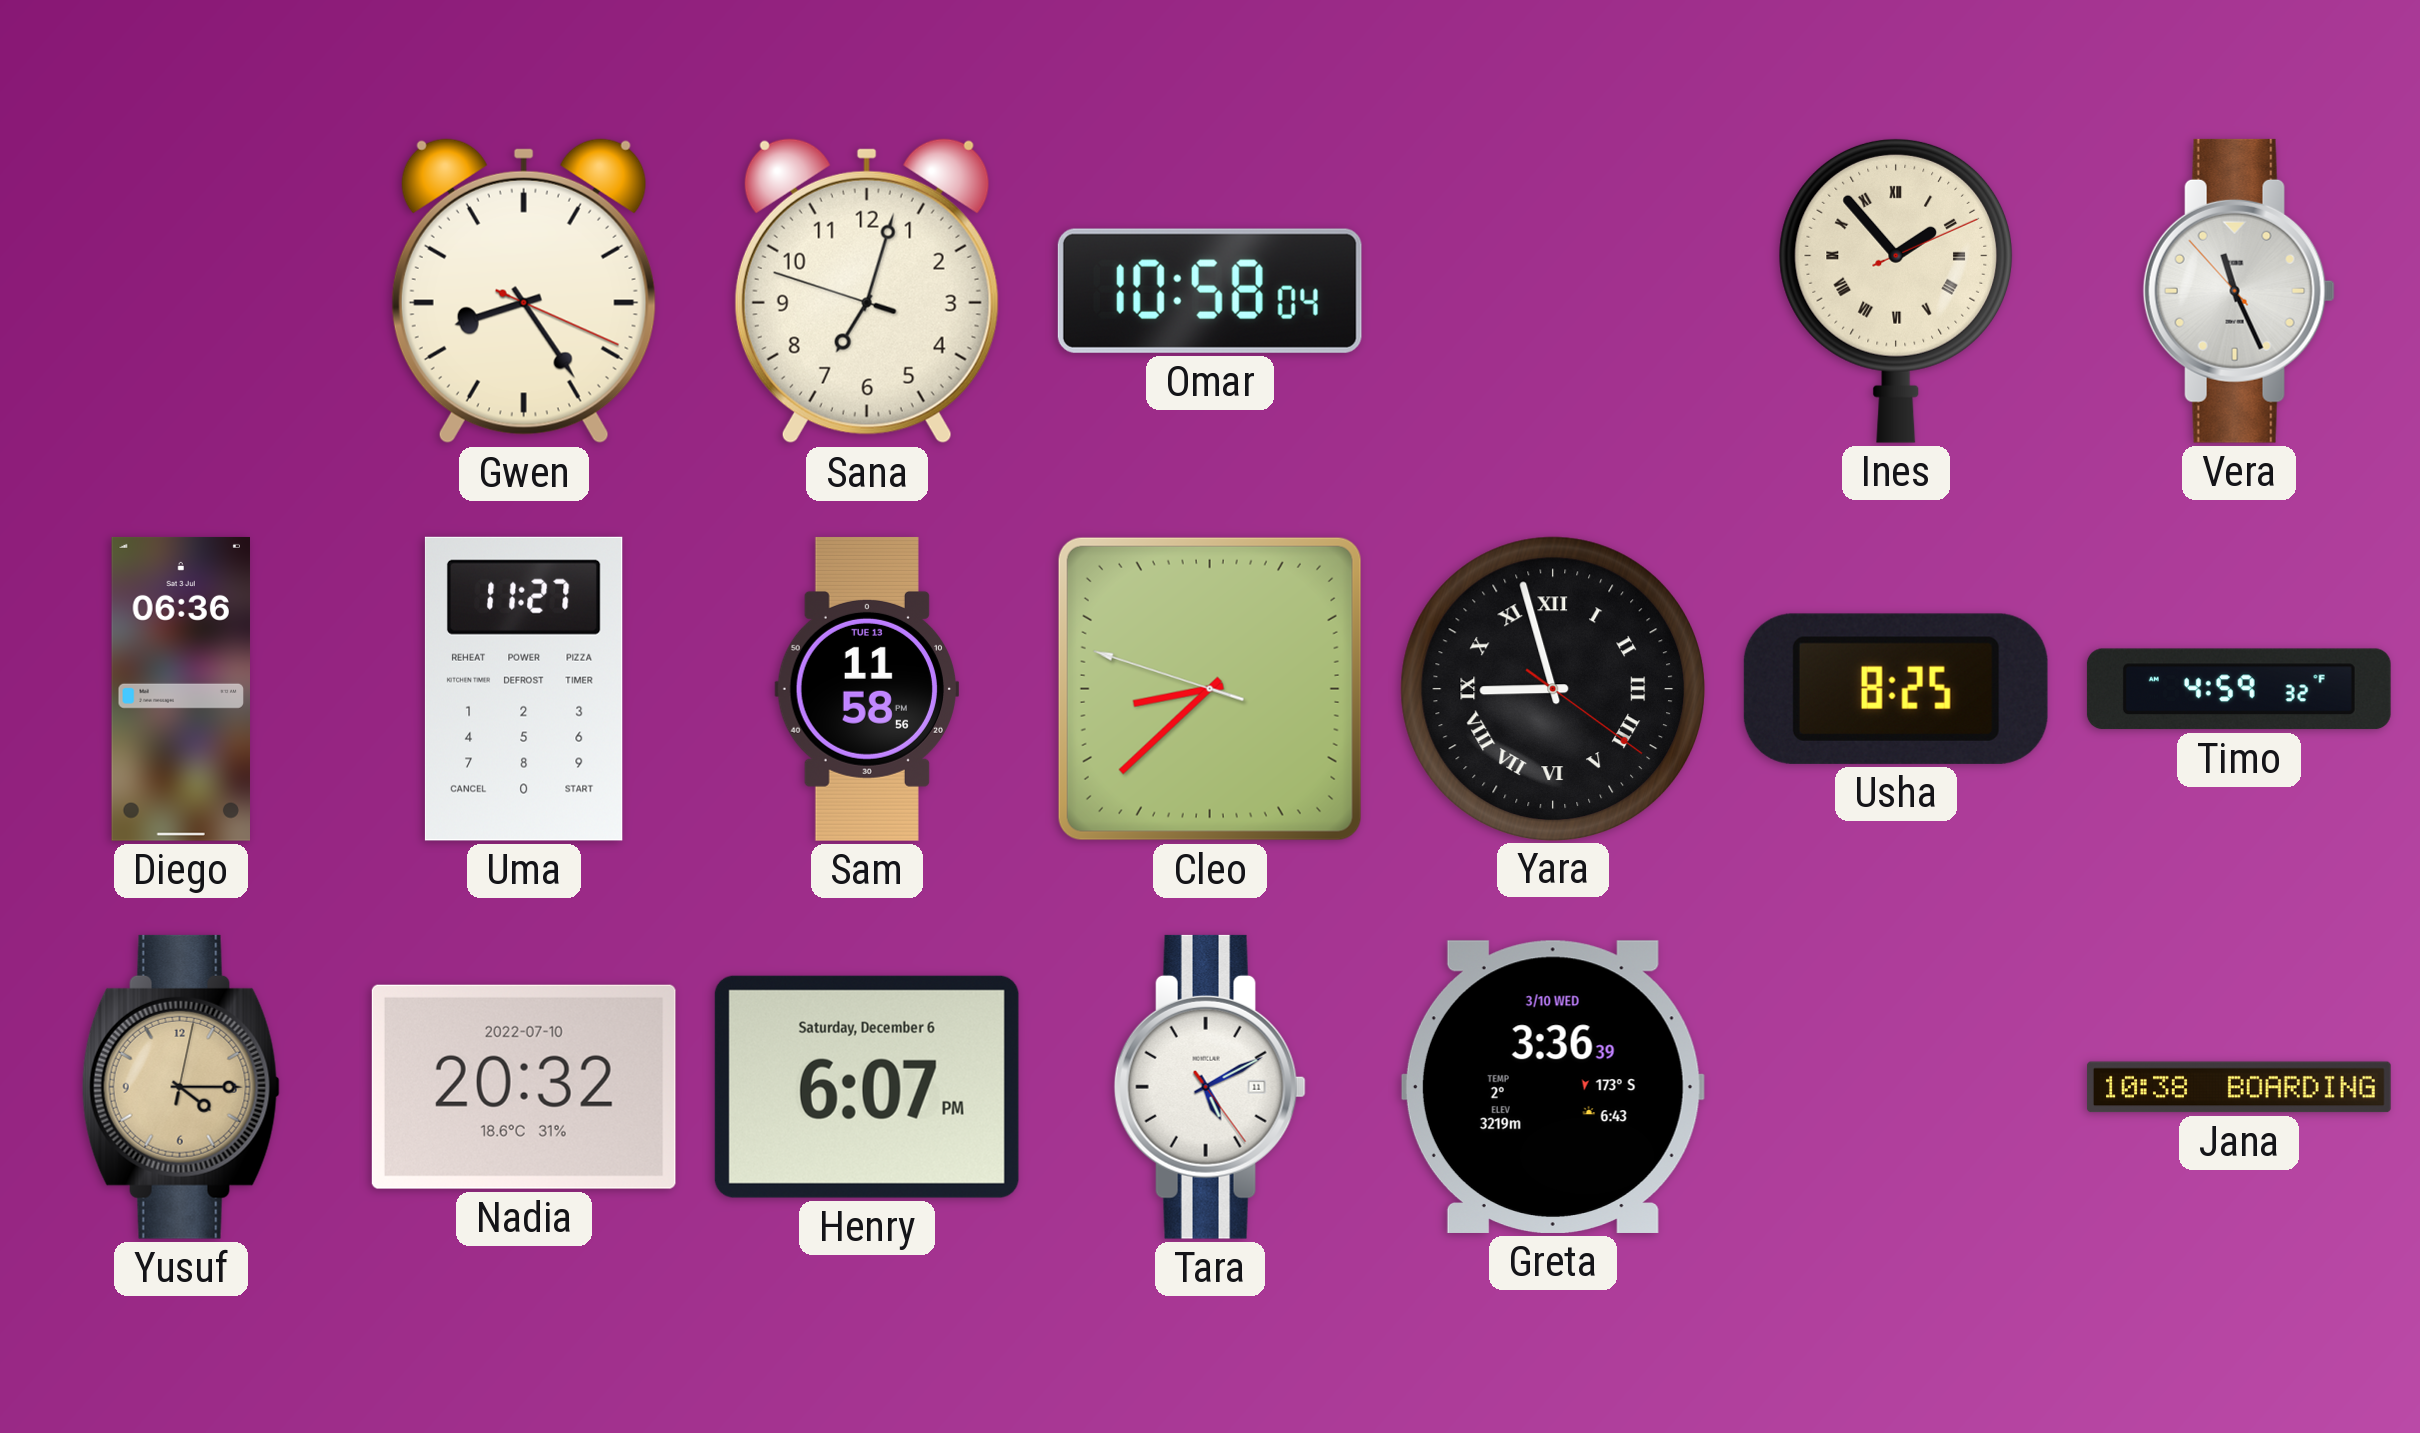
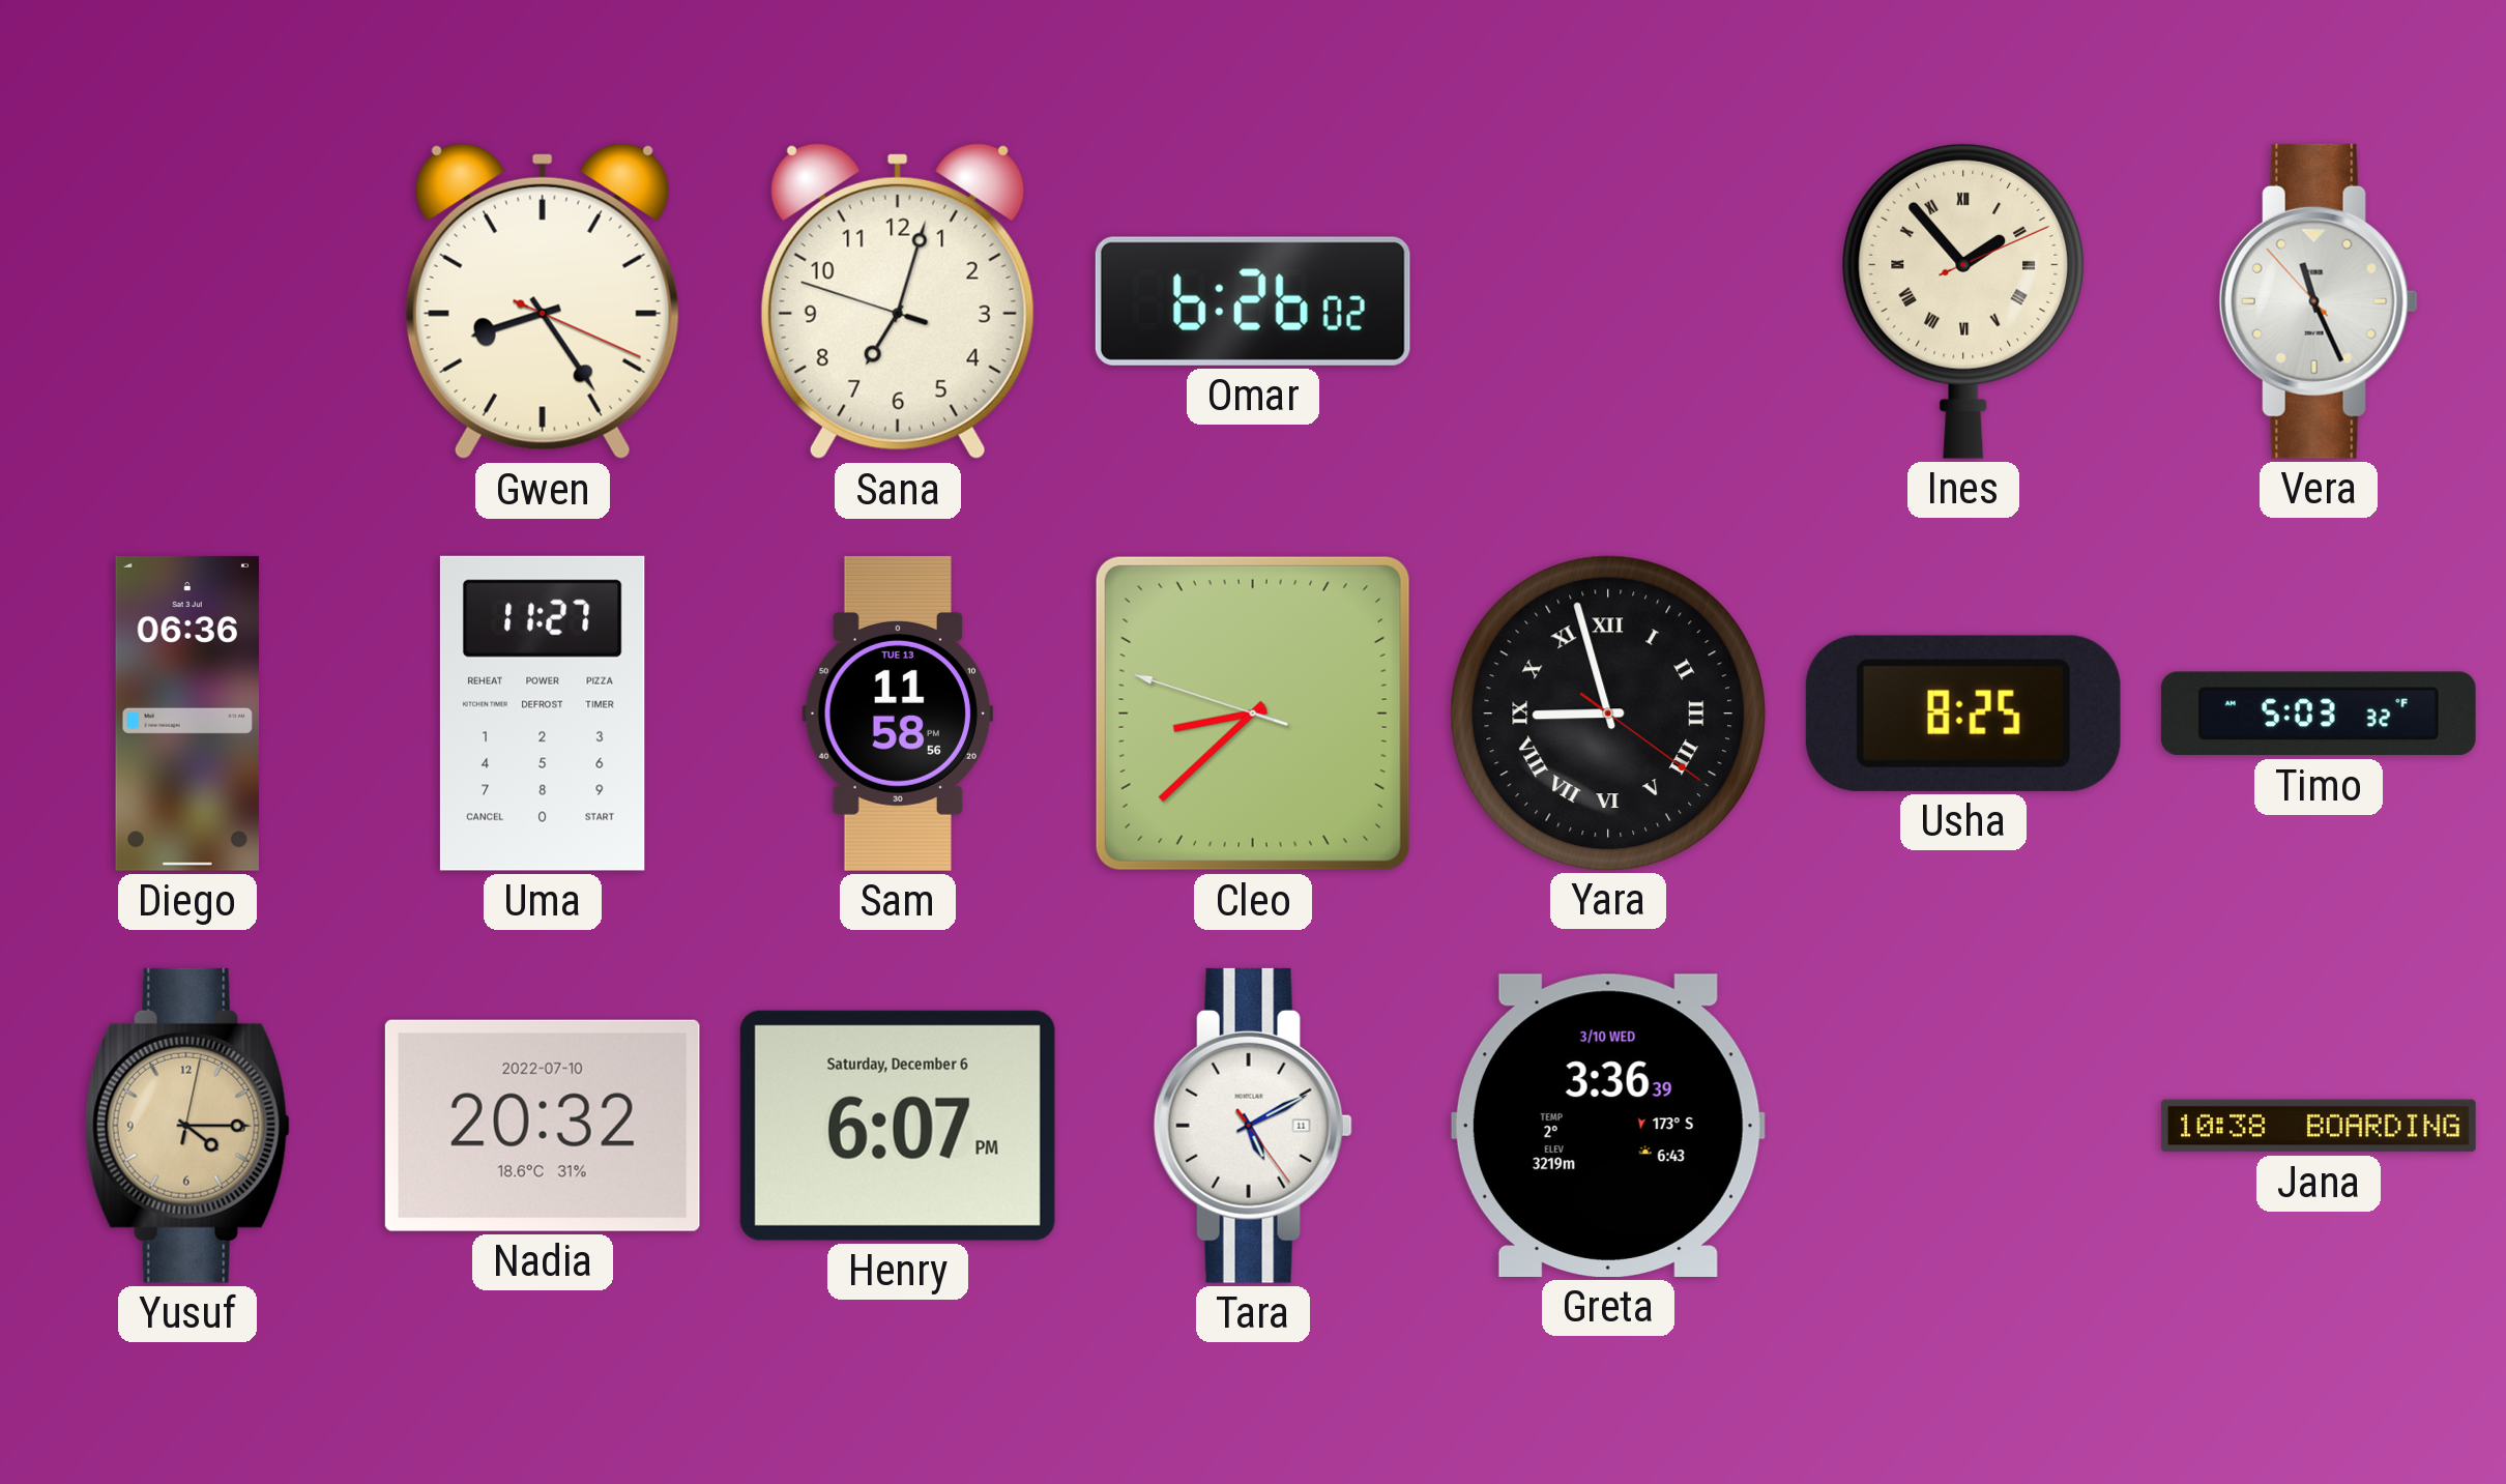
Omar: 10:58 -> 6:26 (1253, 301)
Timo: 4:59 -> 5:03 (2319, 714)
